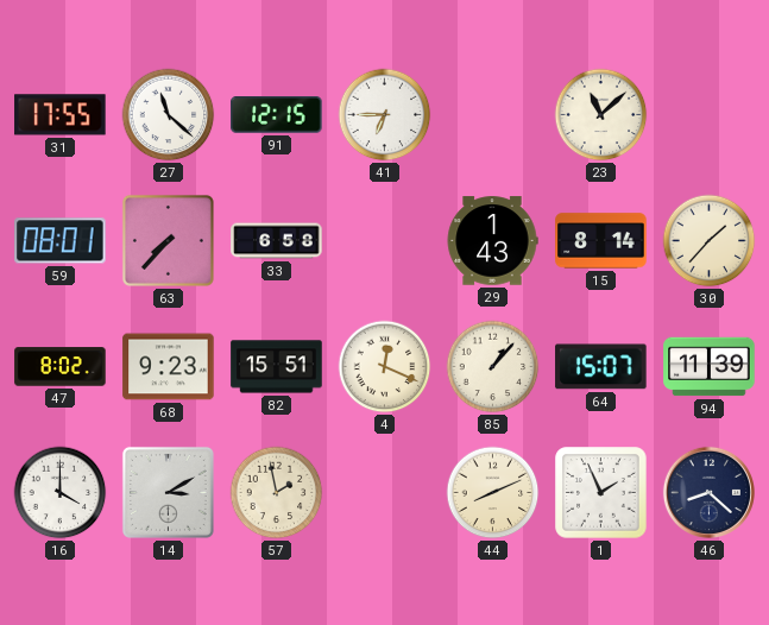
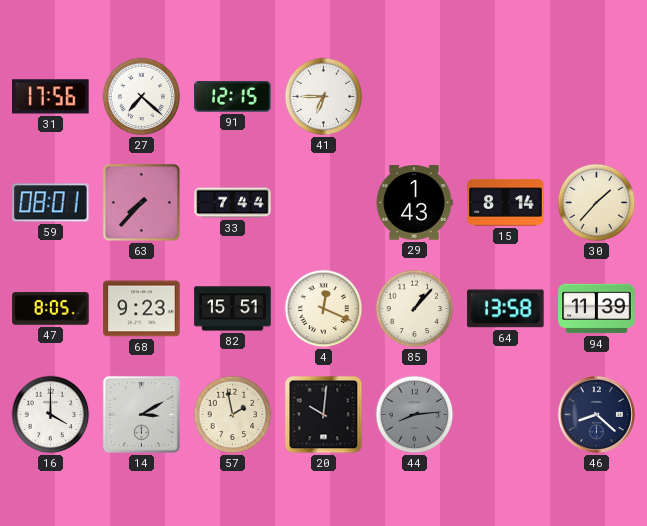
31: 17:55 -> 17:56 (51, 97)
27: 11:22 -> 7:22 (142, 97)
23: 11:08 -> none (601, 115)
33: 6:58 -> 7:44 (233, 203)
47: 8:02 -> 8:05 (51, 309)
64: 15:07 -> 13:58 (506, 309)
20: none -> 10:01 (324, 415)
44: 8:11 -> 8:14 (415, 415)
44 dial: cream -> grey (415, 415)
1: 1:56 -> none (601, 493)
